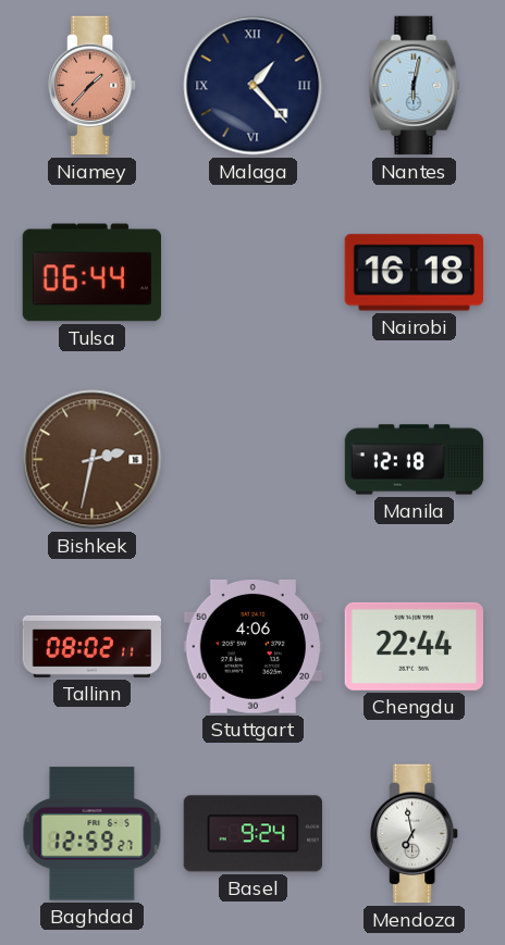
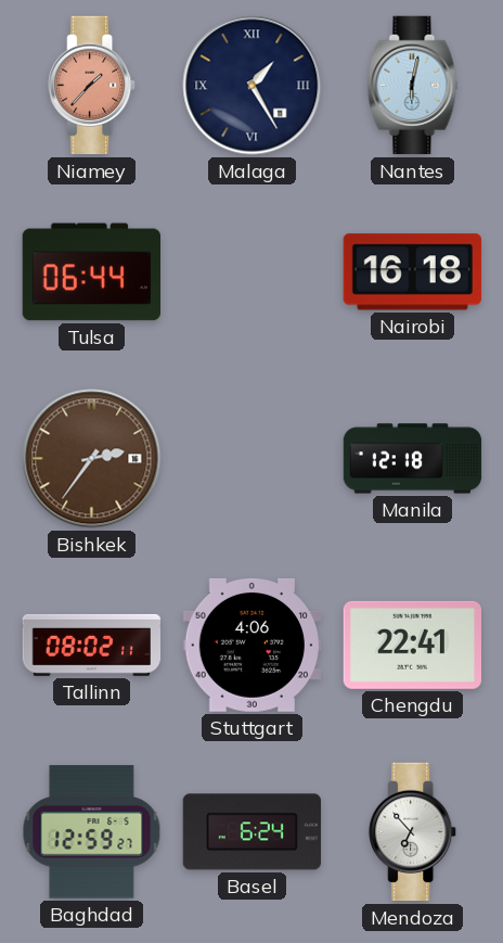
Malaga: 1:23 -> 1:25 (253, 86)
Bishkek: 2:32 -> 2:36 (92, 459)
Chengdu: 22:44 -> 22:41 (412, 645)
Basel: 9:24 -> 6:24 (251, 832)
Mendoza: 6:58 -> 6:53 (413, 832)
